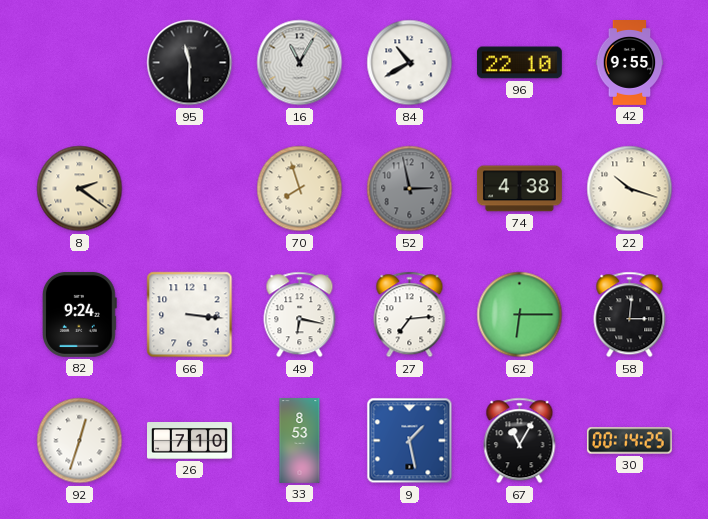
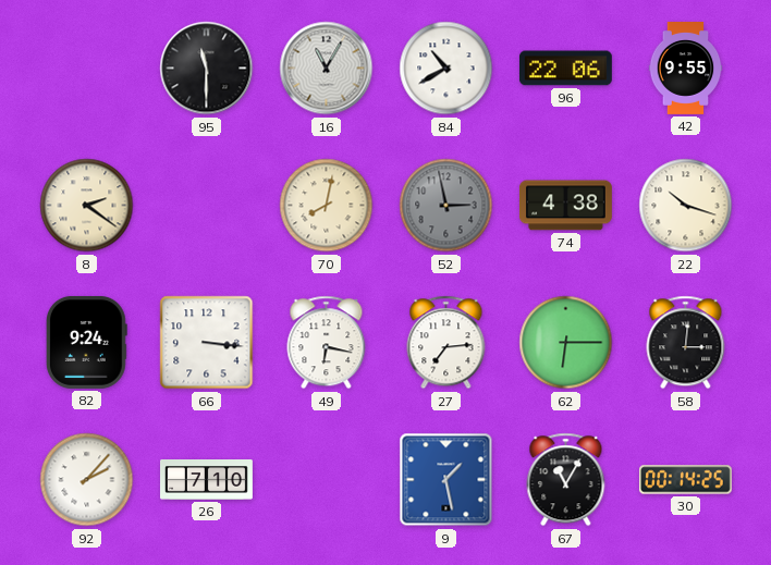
96: 22:10 -> 22:06 (565, 69)
70: 7:57 -> 8:02 (327, 206)
92: 12:33 -> 2:07 (87, 480)
33: 8:53 -> none (300, 441)
